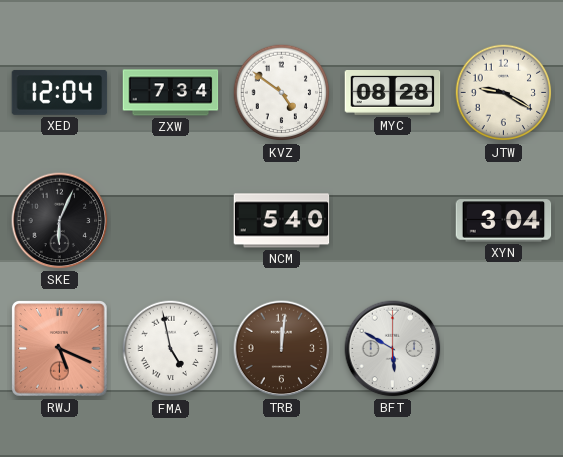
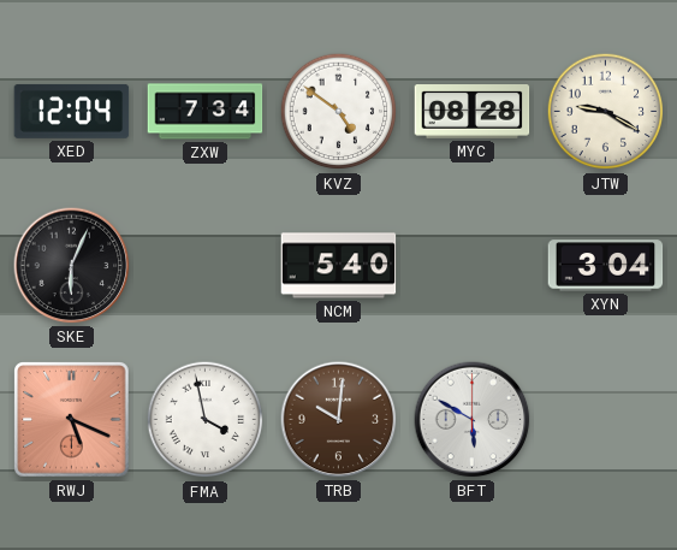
FMA: 4:58 -> 3:58 (206, 420)
TRB: 12:01 -> 10:01 (339, 420)
